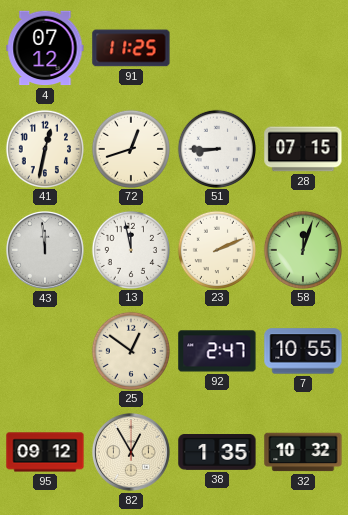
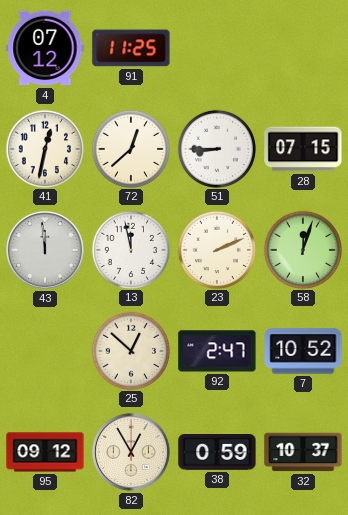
72: 12:42 -> 12:38 (130, 148)
25: 12:51 -> 12:52 (130, 350)
7: 10:55 -> 10:52 (303, 351)
38: 1:35 -> 0:59 (217, 453)
32: 10:32 -> 10:37 (303, 452)
